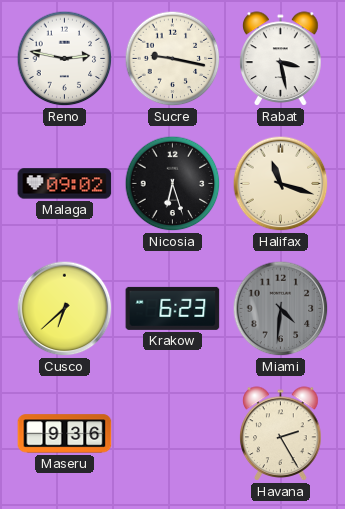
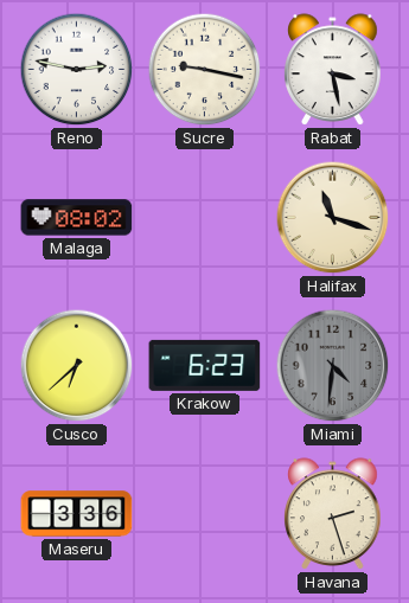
Malaga: 09:02 -> 08:02 (77, 218)
Nicosia: 6:27 -> none (173, 184)
Maseru: 9:36 -> 3:36 (77, 514)
Havana: 2:25 -> 2:27 (333, 514)
